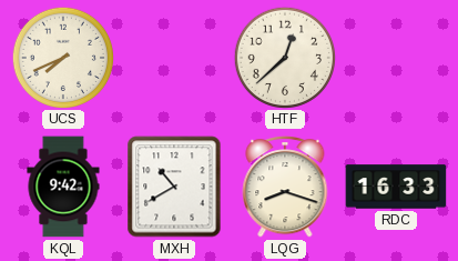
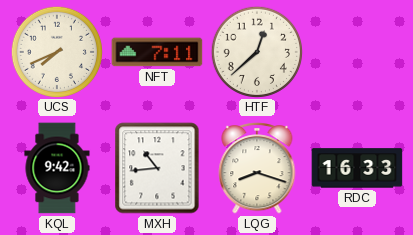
NFT: none -> 7:11 (157, 52)
MXH: 10:40 -> 10:44 (157, 168)
